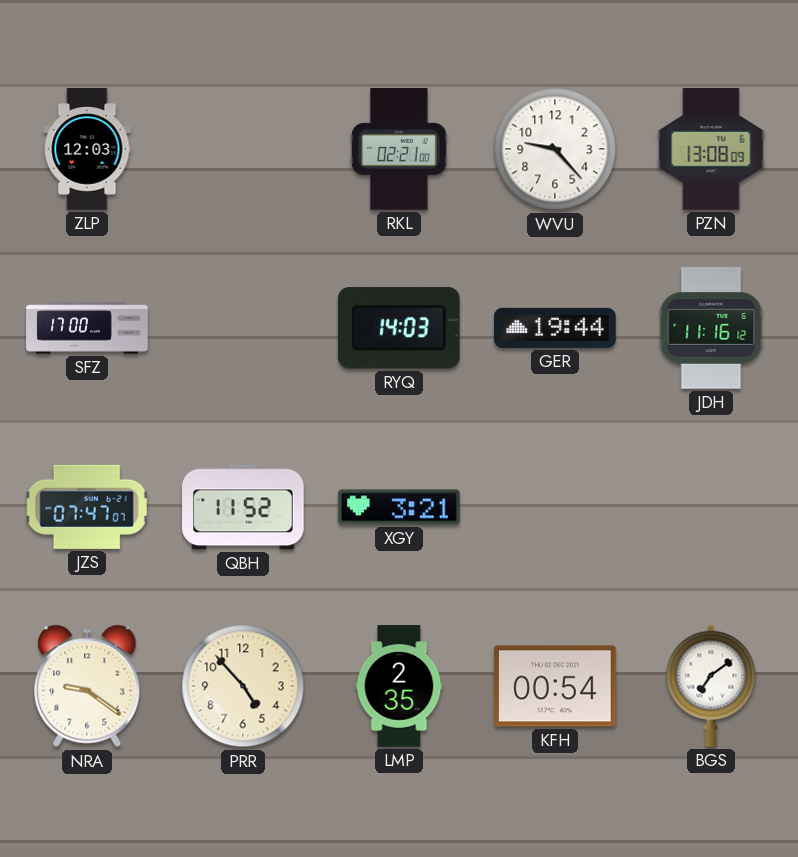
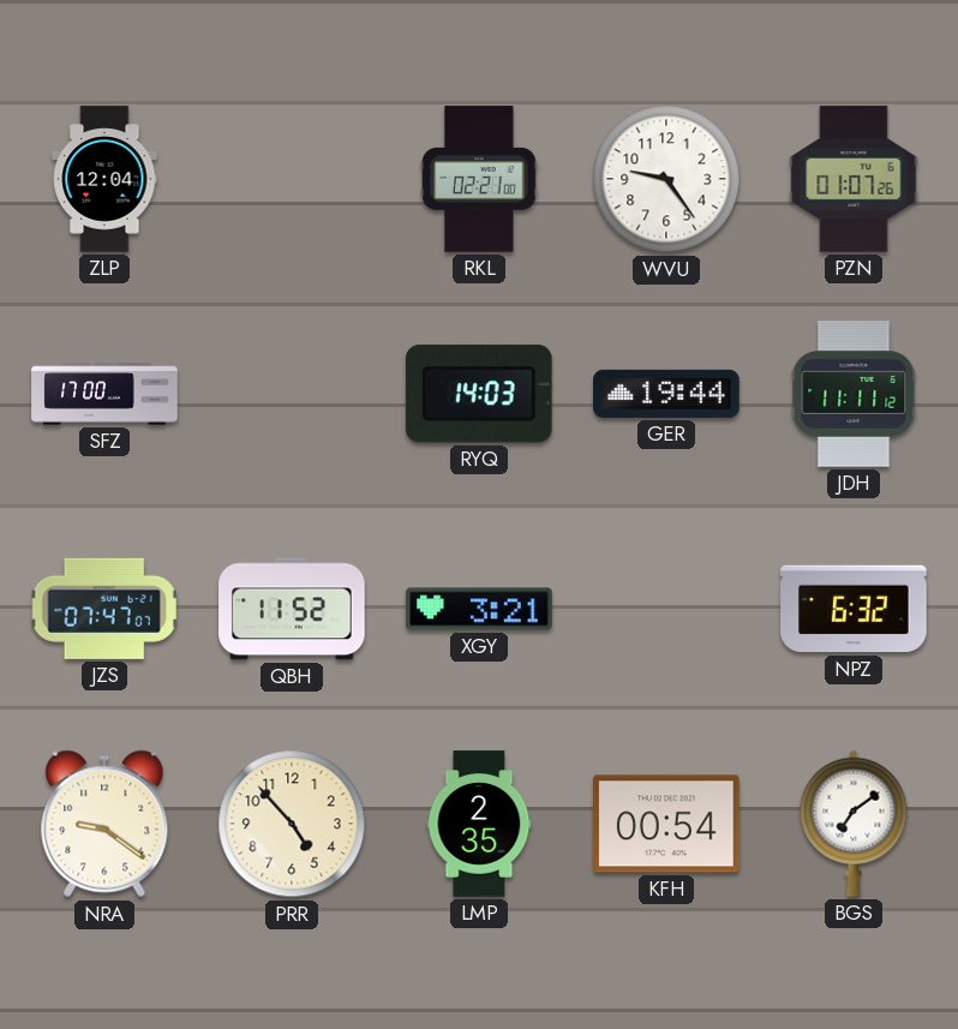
ZLP: 12:03 -> 12:04 (104, 179)
WVU: 9:23 -> 9:24 (666, 179)
PZN: 13:08 -> 01:07 (854, 179)
JDH: 11:16 -> 11:11 (854, 394)
NPZ: none -> 6:32 (854, 609)
